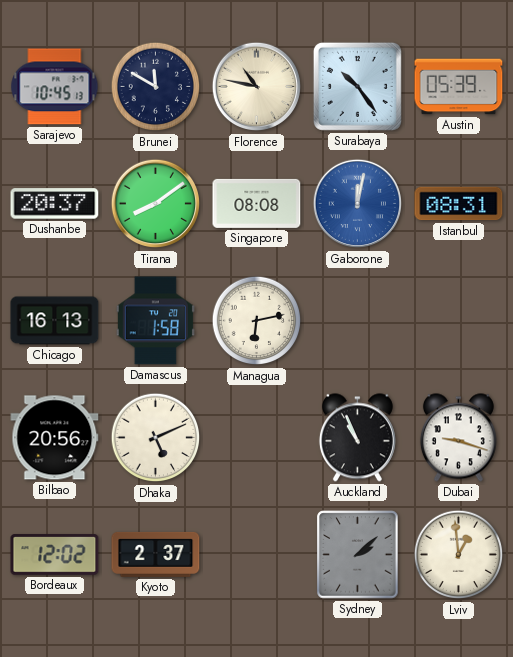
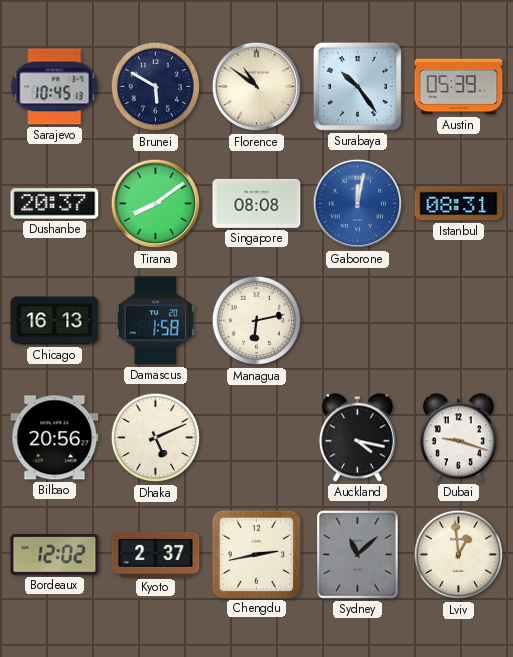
Brunei: 11:50 -> 5:50 (156, 87)
Florence: 10:47 -> 10:51 (257, 87)
Auckland: 10:56 -> 4:17 (357, 438)
Chengdu: none -> 2:43 (256, 554)
Sydney: 2:08 -> 11:08 (358, 555)
